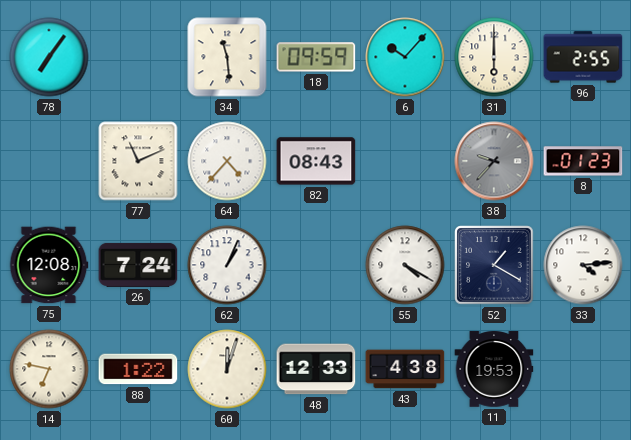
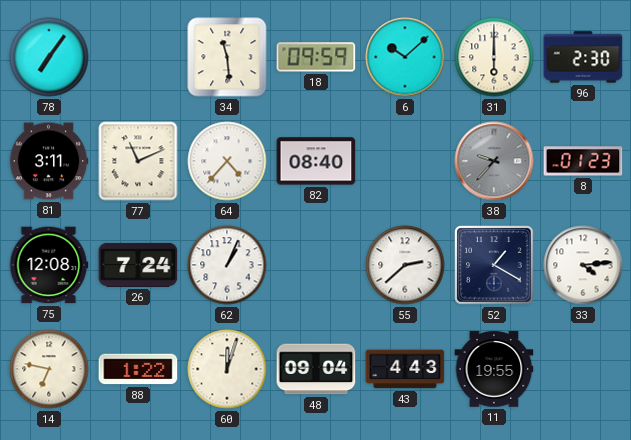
6: 10:07 -> 10:08 (405, 57)
96: 2:55 -> 2:30 (583, 57)
81: none -> 3:11 (49, 161)
82: 08:43 -> 08:40 (316, 161)
55: 4:20 -> 2:38 (405, 265)
48: 12:33 -> 09:04 (316, 369)
43: 4:38 -> 4:43 (405, 369)
11: 19:53 -> 19:55 (494, 369)
